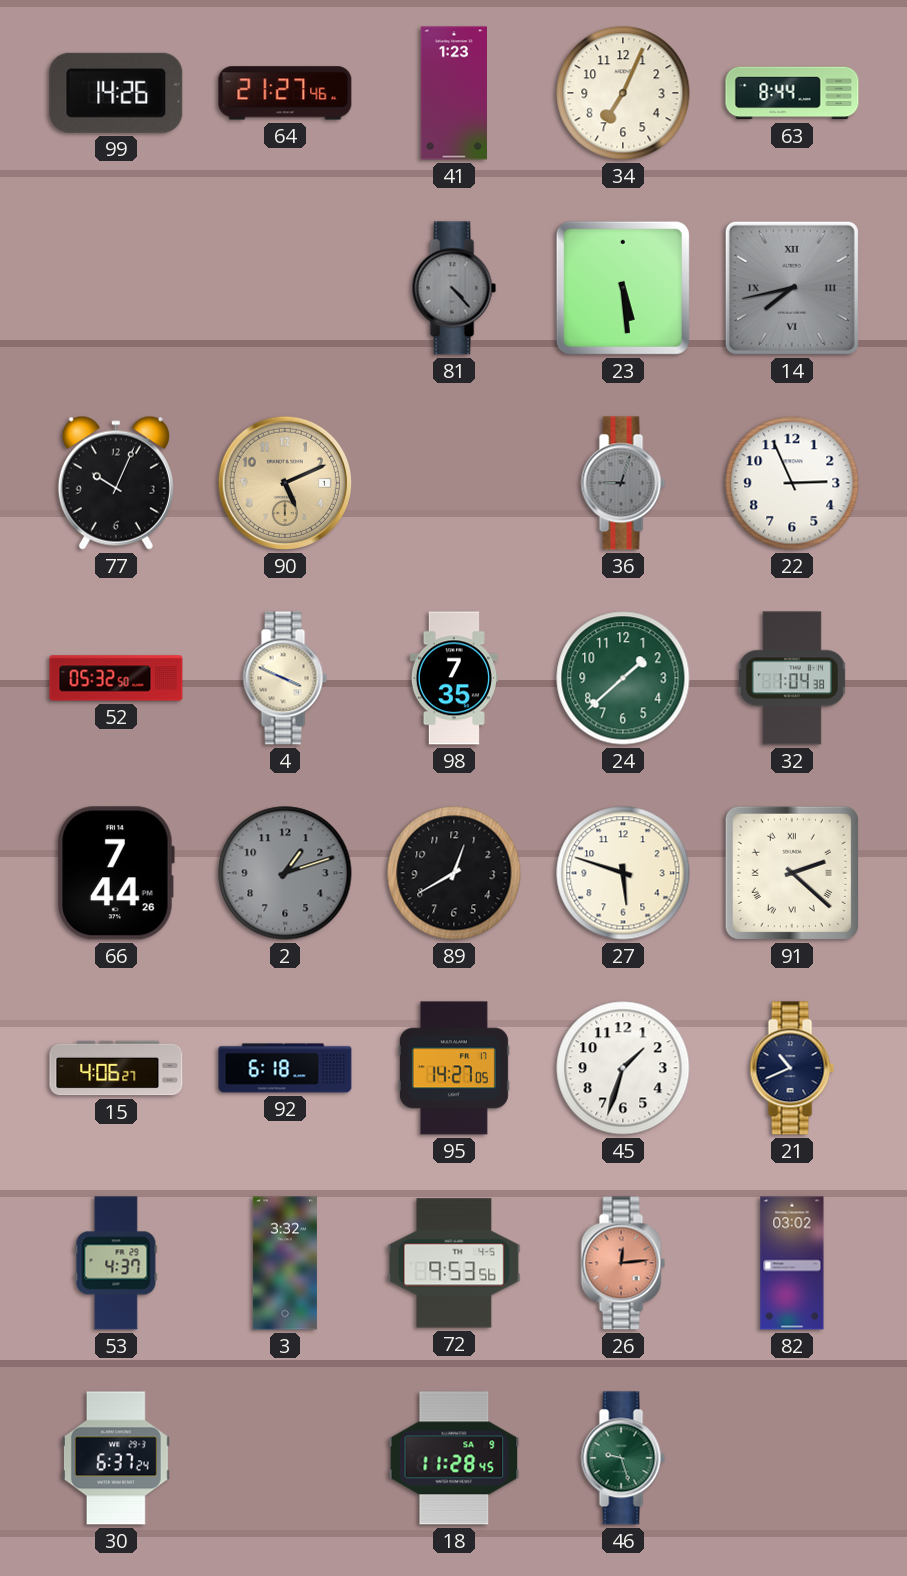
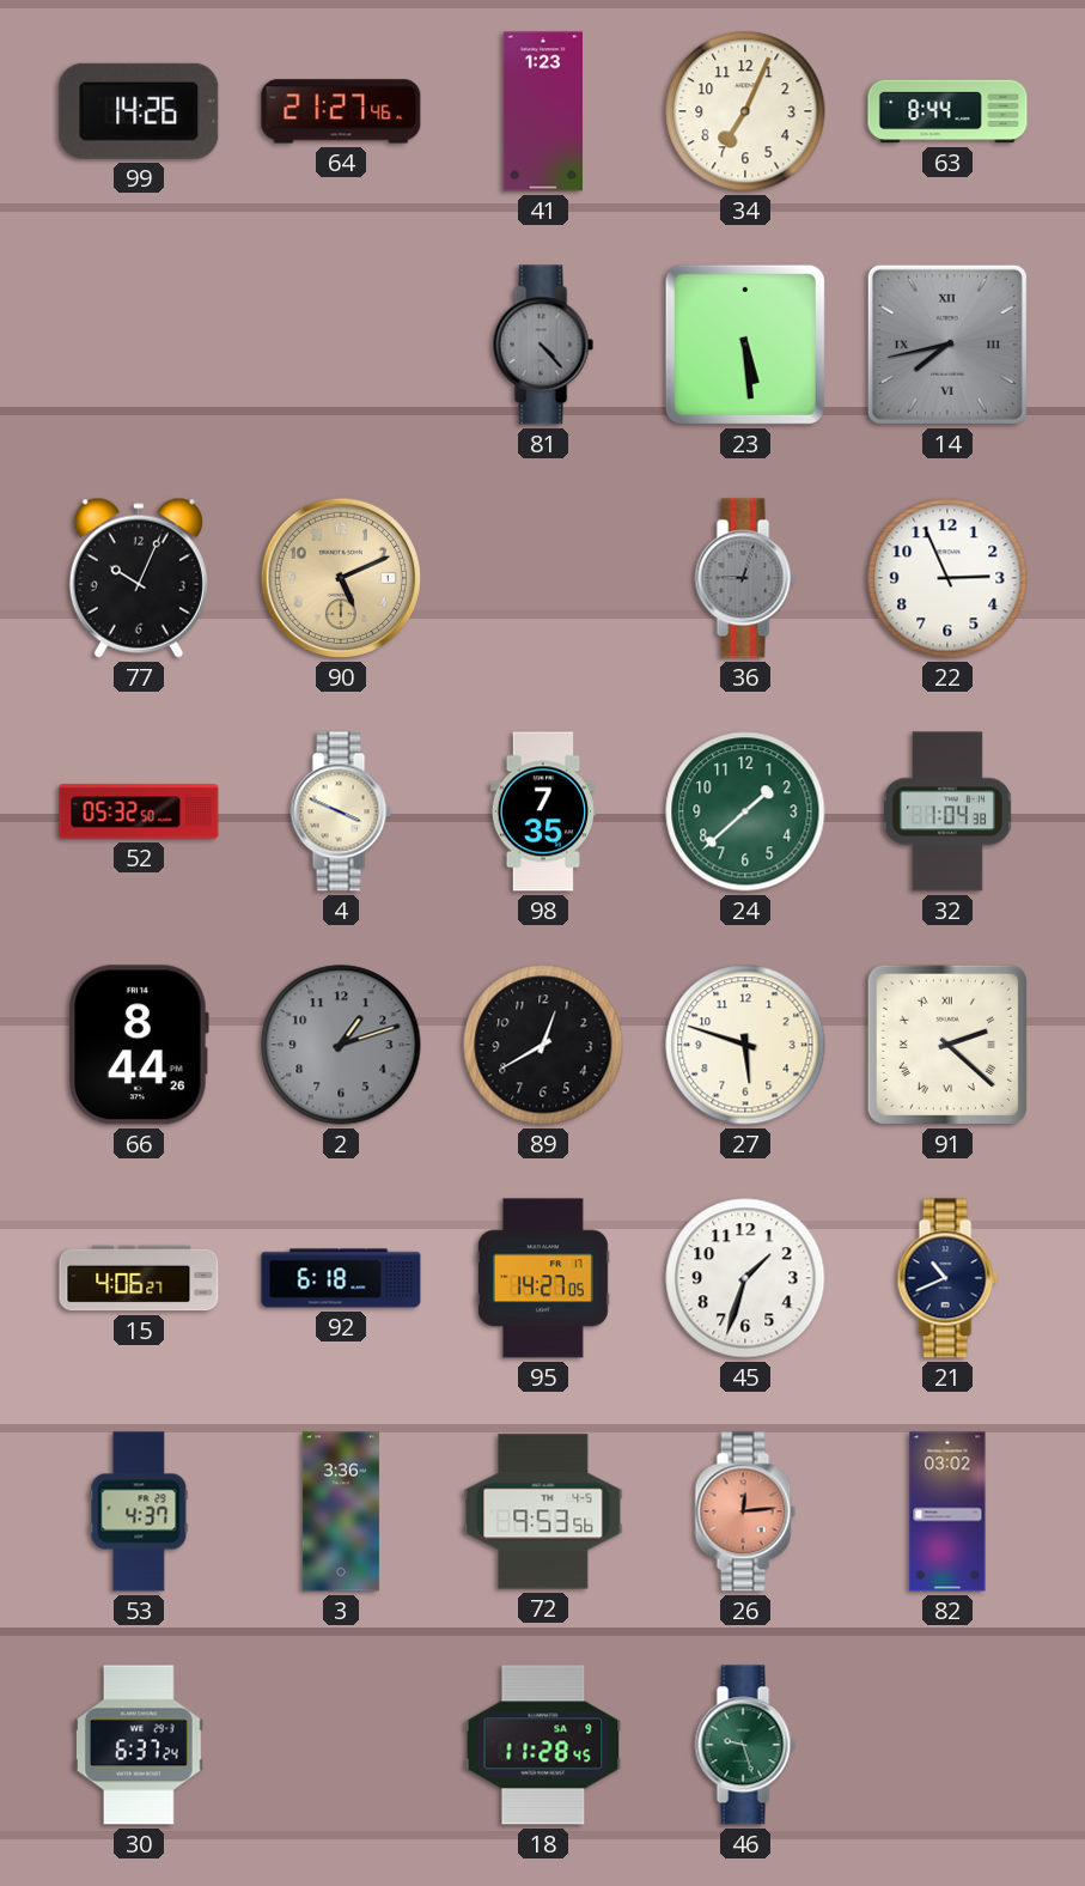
66: 7:44 -> 8:44 (139, 1045)
3: 3:32 -> 3:36 (341, 1511)
